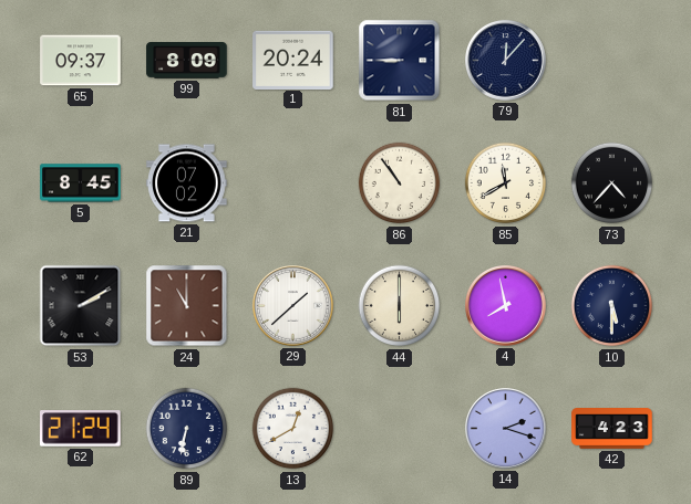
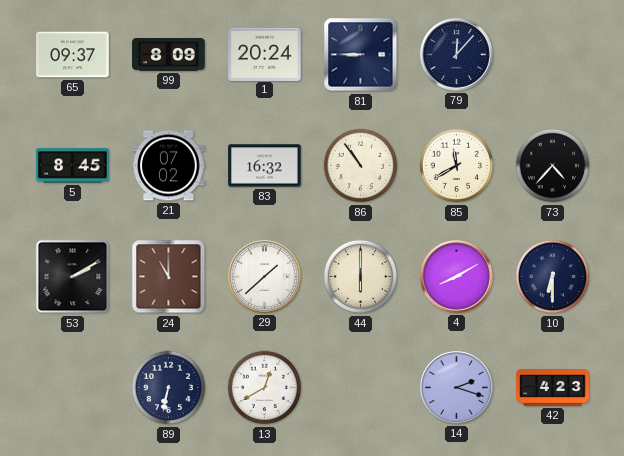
83: none -> 16:32 (265, 166)
4: 7:58 -> 8:10 (457, 277)
10: 5:30 -> 6:30 (553, 277)
62: 21:24 -> none (81, 429)
